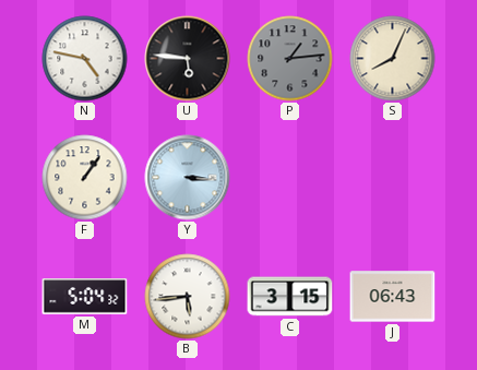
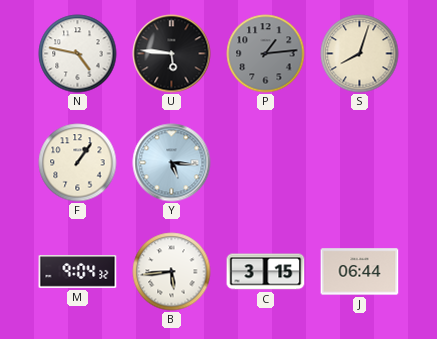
S: 8:04 -> 8:03 (360, 54)
Y: 3:16 -> 5:16 (172, 163)
M: 5:04 -> 9:04 (78, 272)
J: 06:43 -> 06:44 (360, 272)
